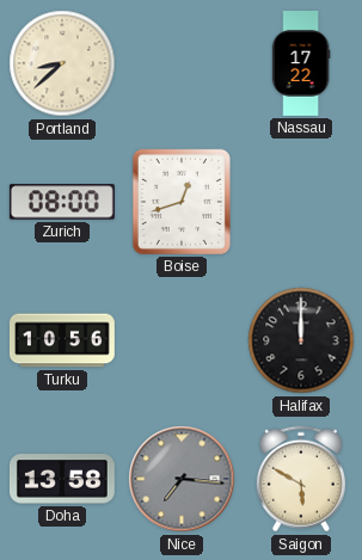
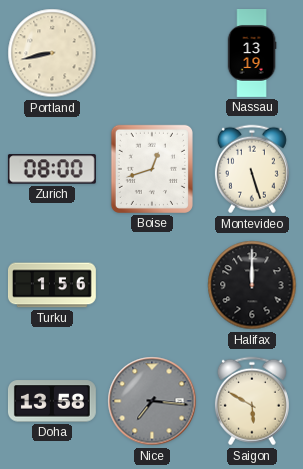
Portland: 8:38 -> 8:43 (52, 53)
Nassau: 17:22 -> 13:19 (252, 54)
Montevideo: none -> 5:27 (252, 169)
Turku: 10:56 -> 1:56 (52, 285)
